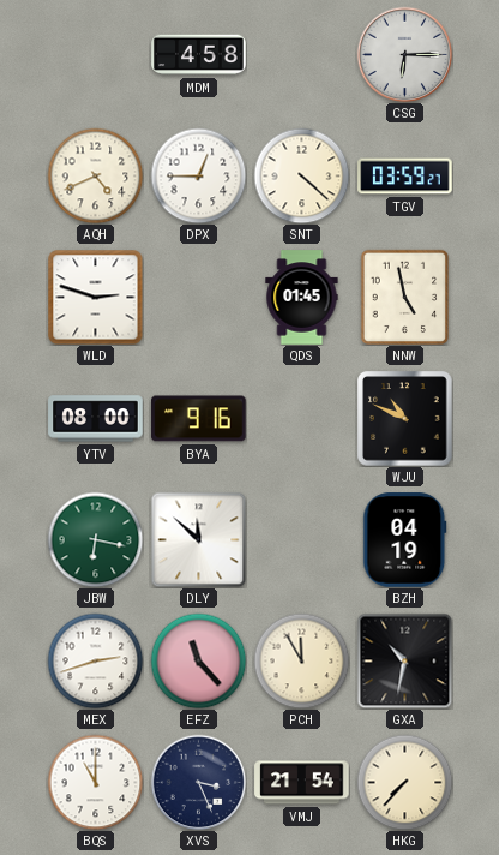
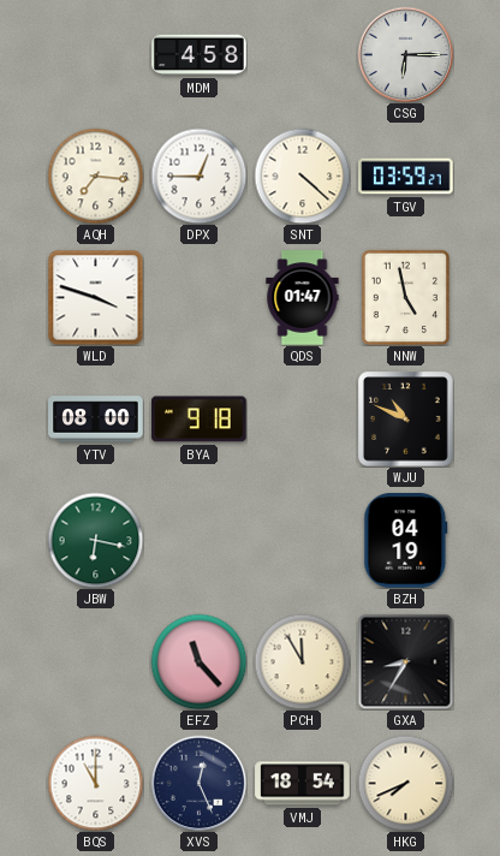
AQH: 4:41 -> 7:16 (95, 176)
WLD: 2:48 -> 3:48 (95, 297)
QDS: 01:45 -> 01:47 (303, 298)
BYA: 9:16 -> 9:18 (200, 420)
DLY: 11:52 -> none (198, 539)
MEX: 2:42 -> none (95, 660)
GXA: 10:32 -> 8:35 (405, 661)
XVS: 3:26 -> 12:26 (198, 783)
VMJ: 21:54 -> 18:54 (303, 784)
HKG: 7:37 -> 7:41 (405, 783)
